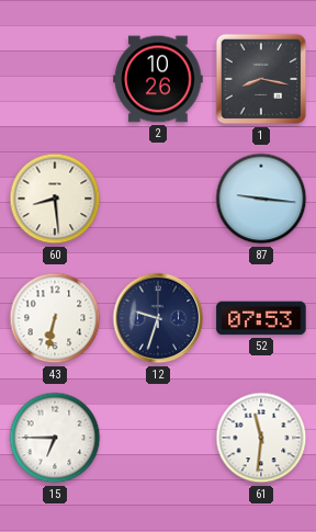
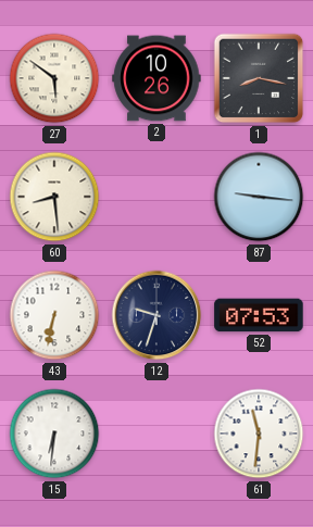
27: none -> 5:51 (54, 78)
15: 6:45 -> 6:31 (54, 434)
